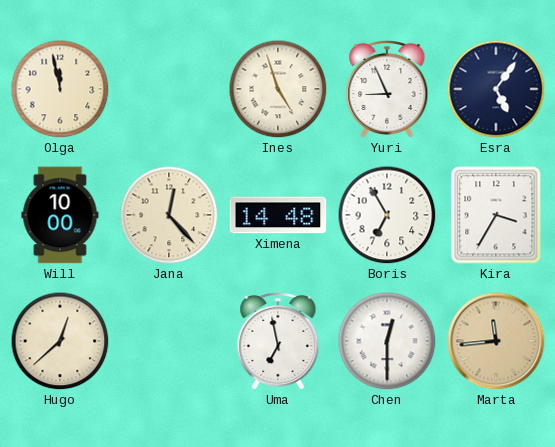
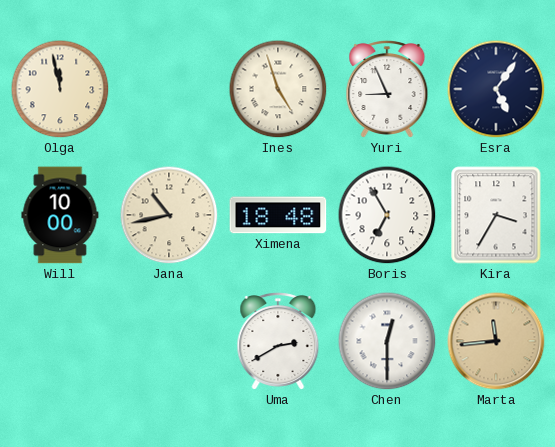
Jana: 12:23 -> 10:43 (169, 215)
Ximena: 14:48 -> 18:48 (278, 215)
Hugo: 12:38 -> none (60, 341)
Uma: 6:58 -> 2:40 (278, 342)
